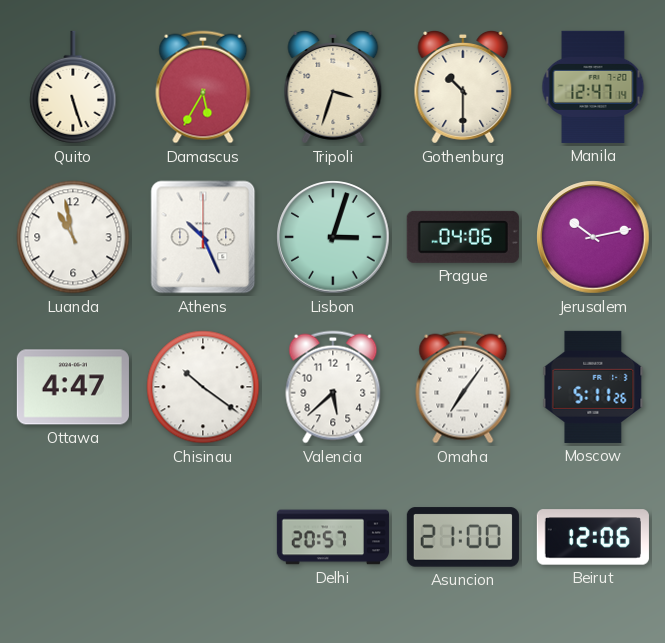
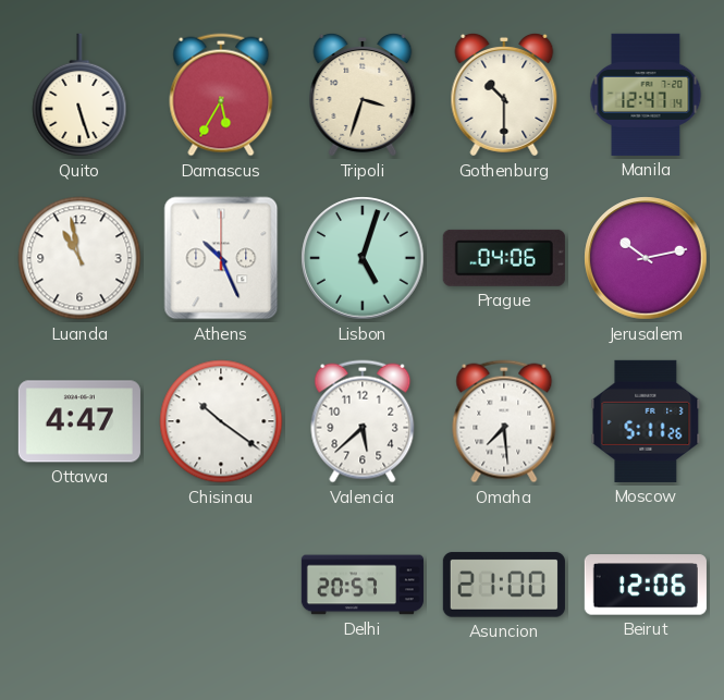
Lisbon: 3:03 -> 5:03 (363, 258)
Omaha: 7:06 -> 7:29 (504, 421)
